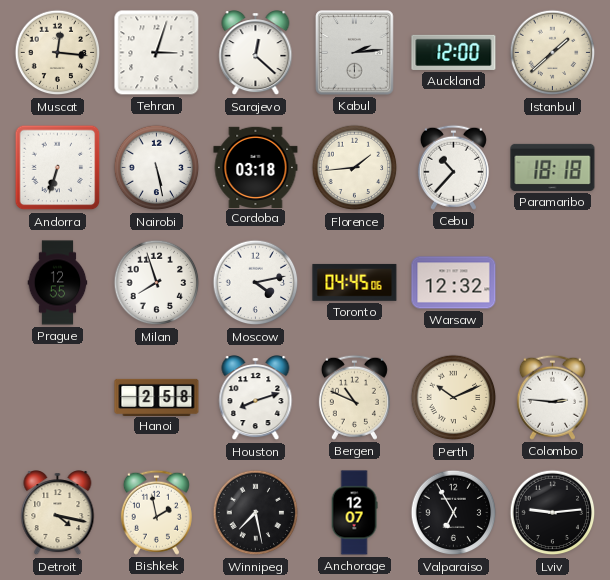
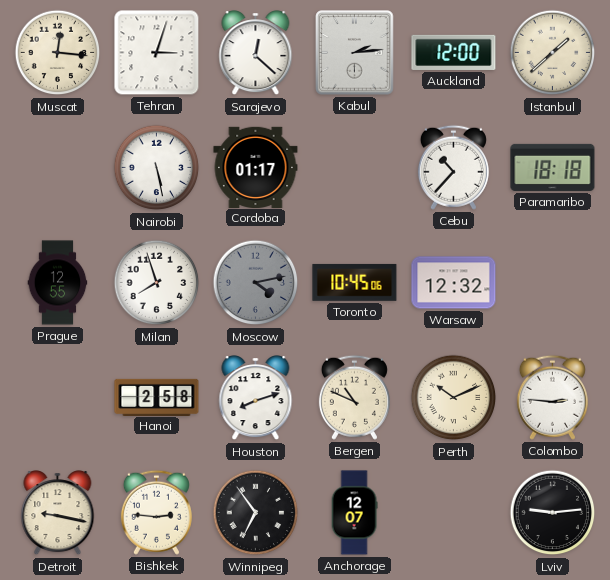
Andorra: 6:33 -> none (58, 168)
Cordoba: 03:18 -> 01:17 (256, 167)
Florence: 1:44 -> none (355, 168)
Moscow dial: white -> grey (256, 283)
Toronto: 04:45 -> 10:45 (355, 282)
Detroit: 4:17 -> 9:17 (58, 513)
Bishkek: 1:58 -> 2:46 (156, 512)
Winnipeg: 7:28 -> 6:54 (256, 513)
Valparaiso: 6:55 -> none (454, 513)
